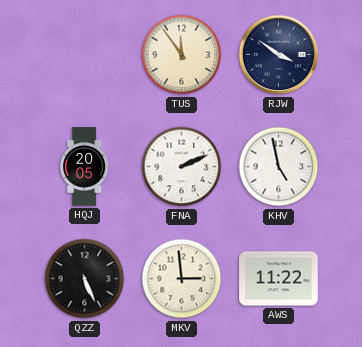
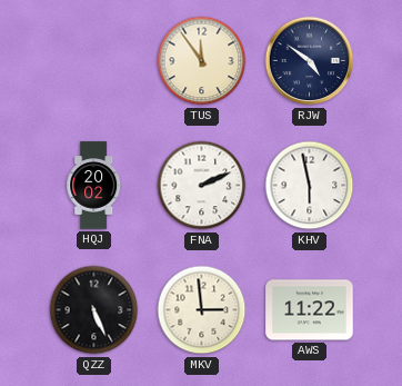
RJW: 3:51 -> 4:51 (310, 61)
HQJ: 20:05 -> 20:02 (94, 186)
KHV: 4:58 -> 5:58 (310, 186)
